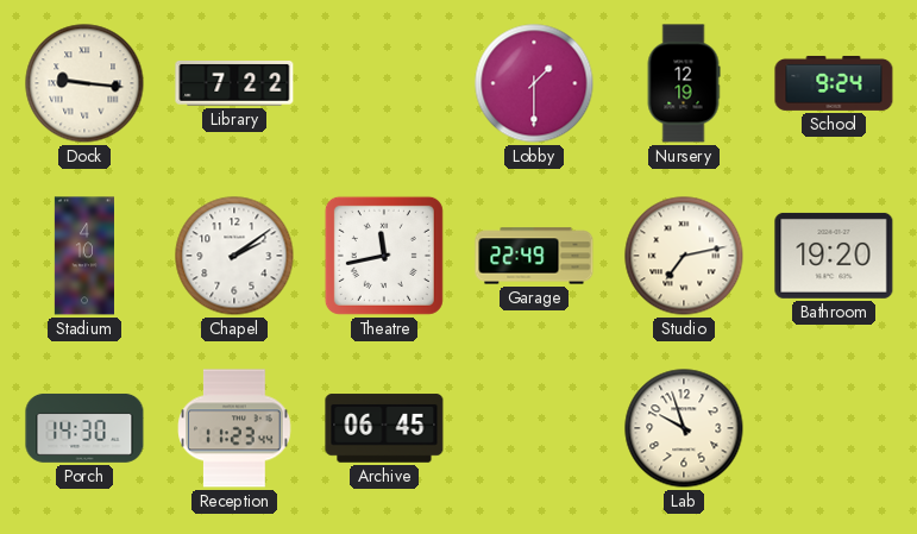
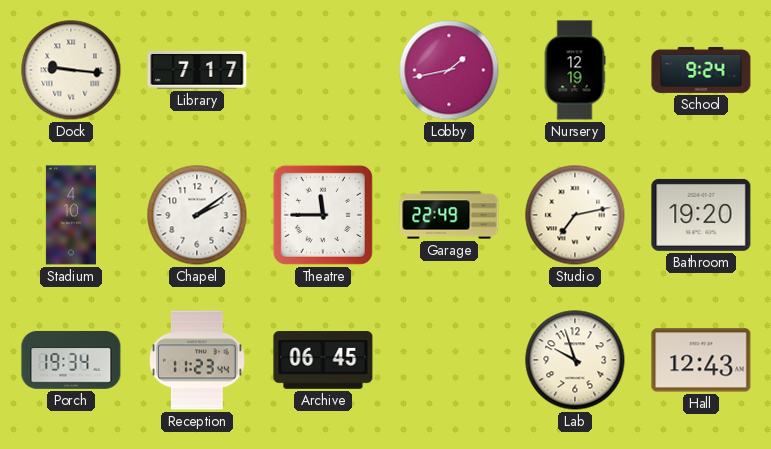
Library: 7:22 -> 7:17 (197, 71)
Lobby: 1:30 -> 1:43 (449, 70)
Theatre: 11:43 -> 11:45 (323, 215)
Porch: 14:30 -> 19:34 (71, 360)
Hall: none -> 12:43 (701, 360)
